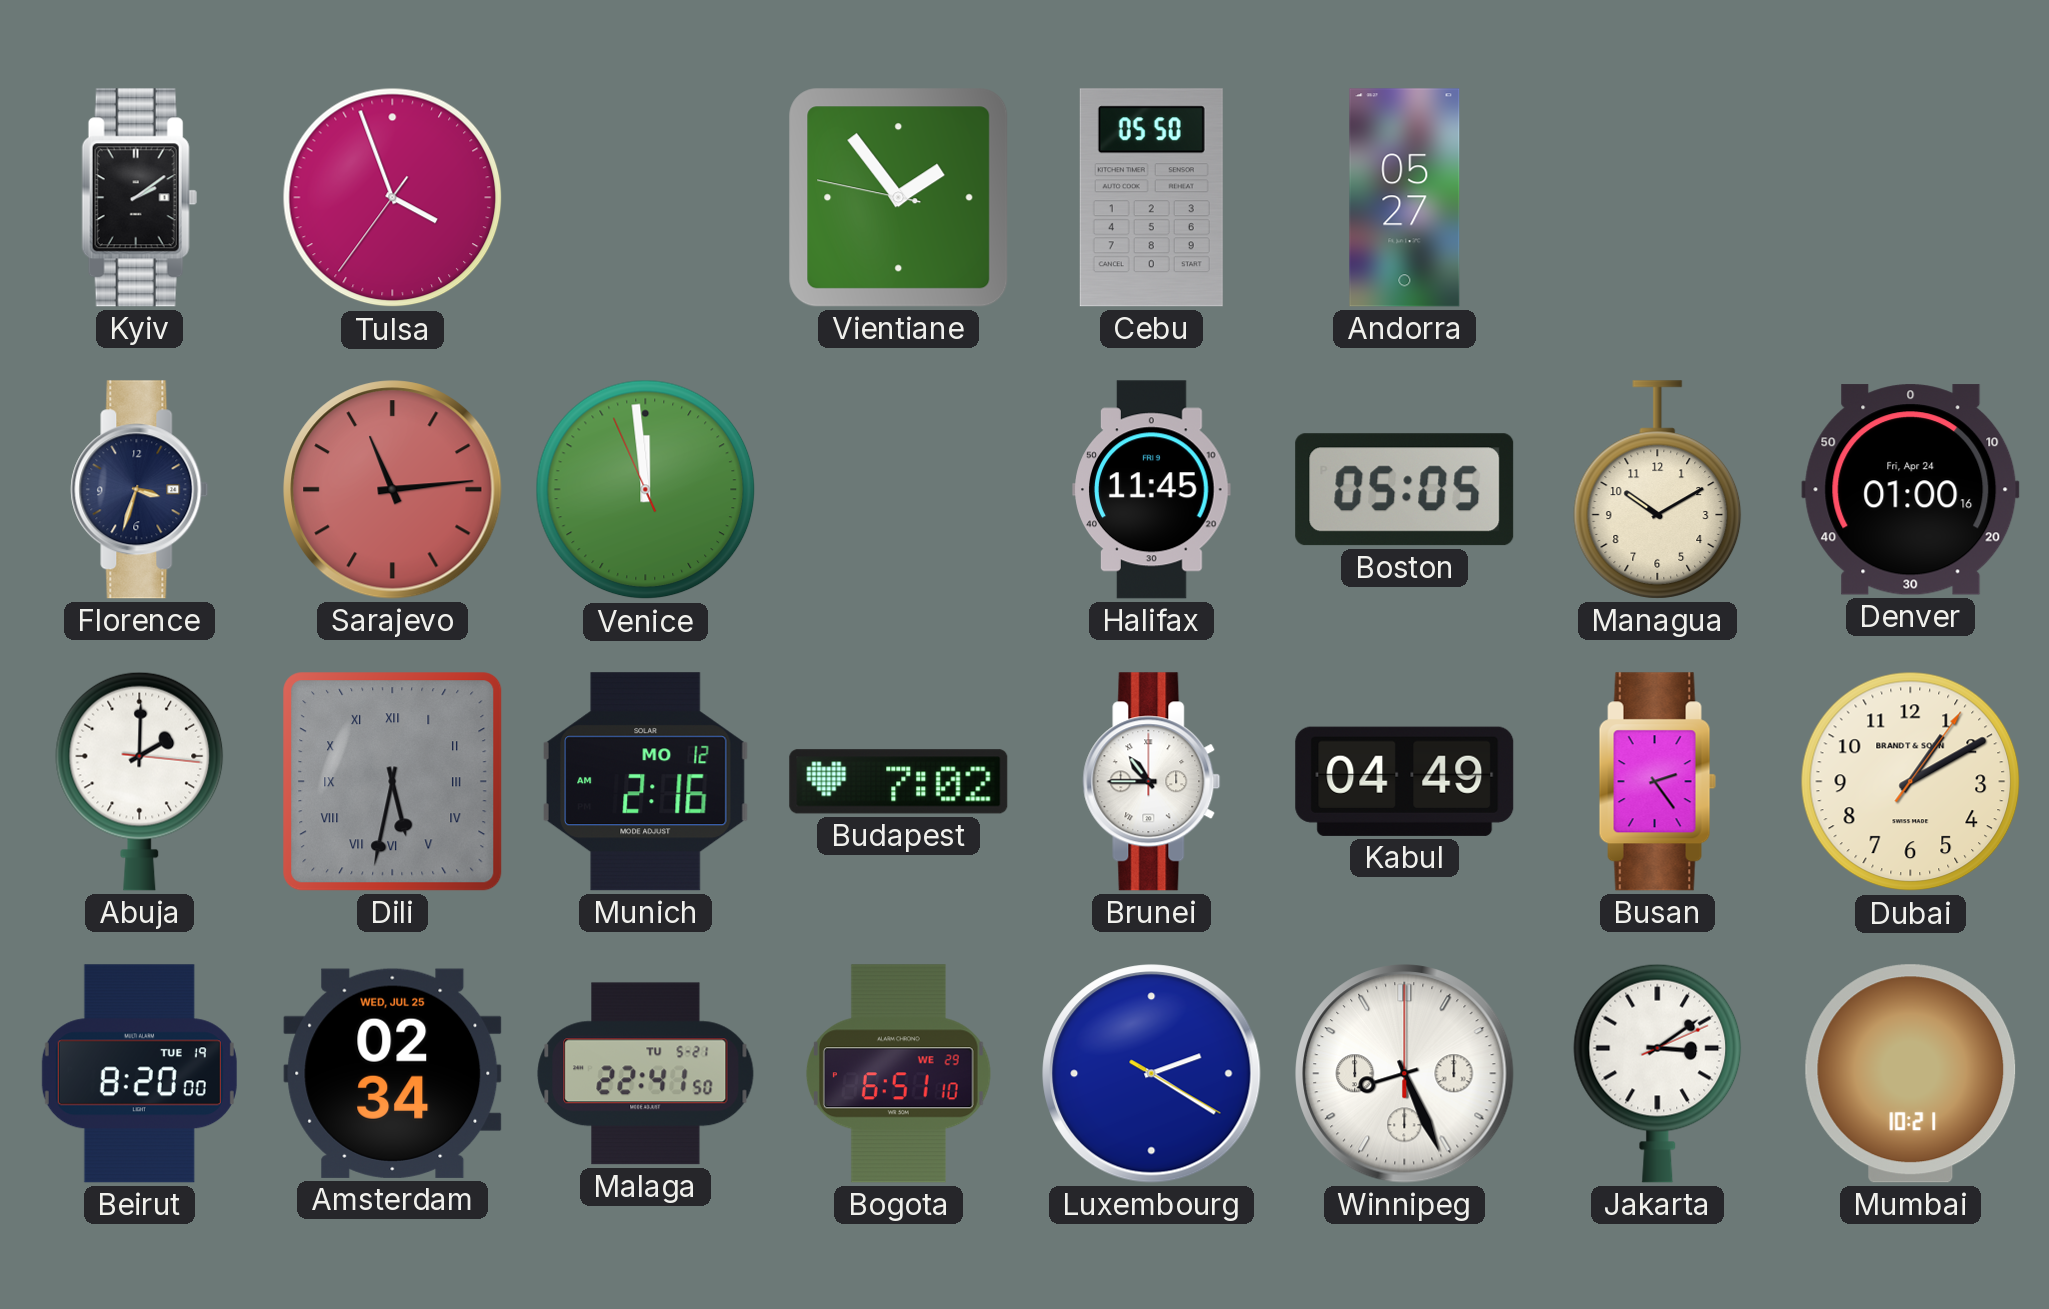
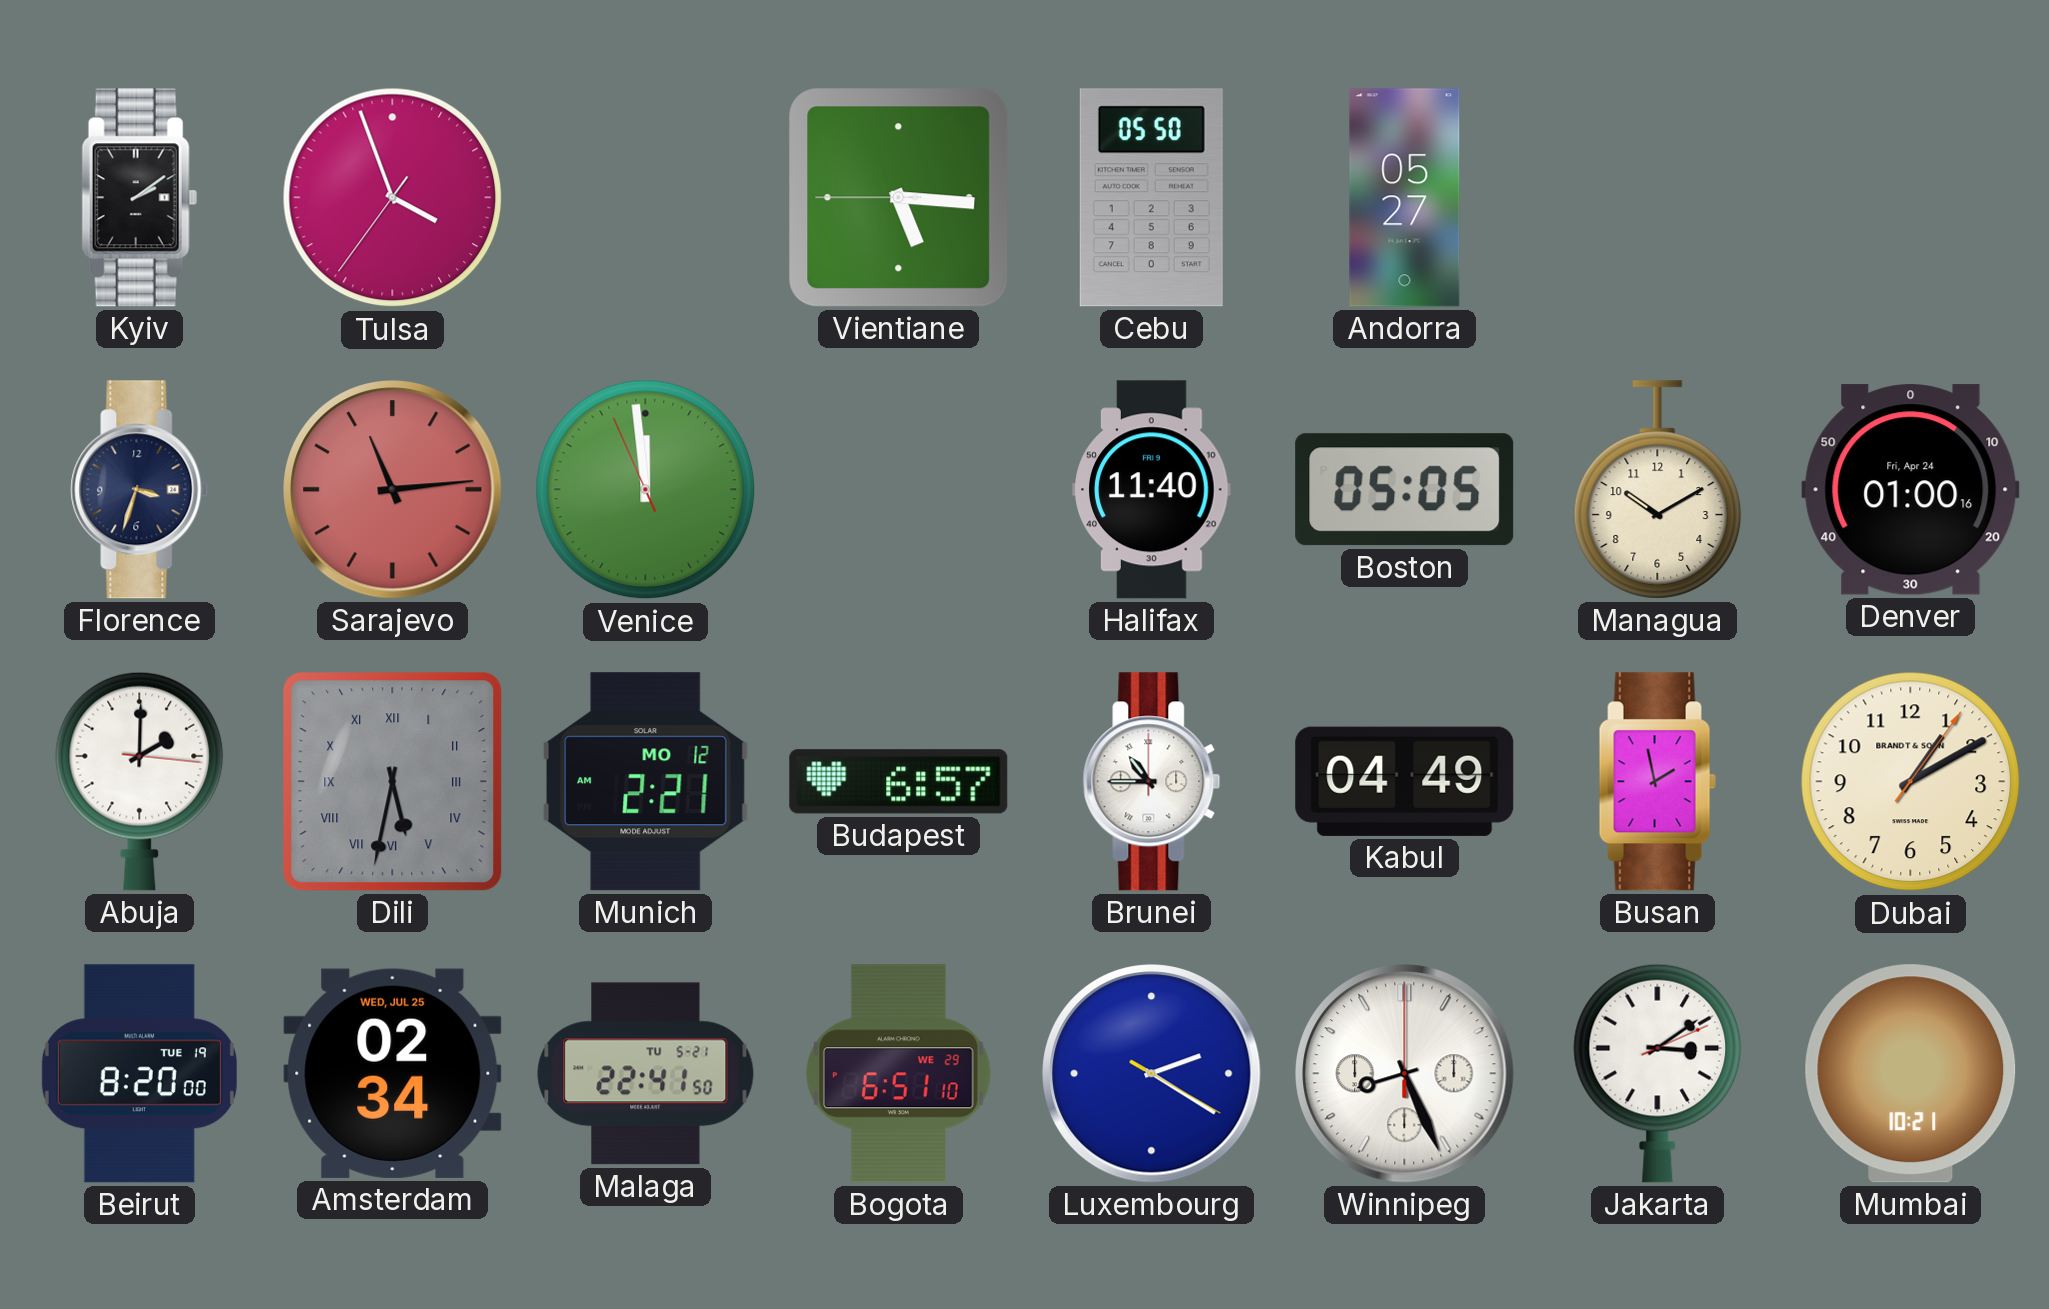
Vientiane: 1:53 -> 5:15 (899, 198)
Halifax: 11:45 -> 11:40 (1152, 490)
Munich: 2:16 -> 2:21 (645, 782)
Budapest: 7:02 -> 6:57 (899, 782)
Busan: 2:24 -> 1:58 (1657, 782)
